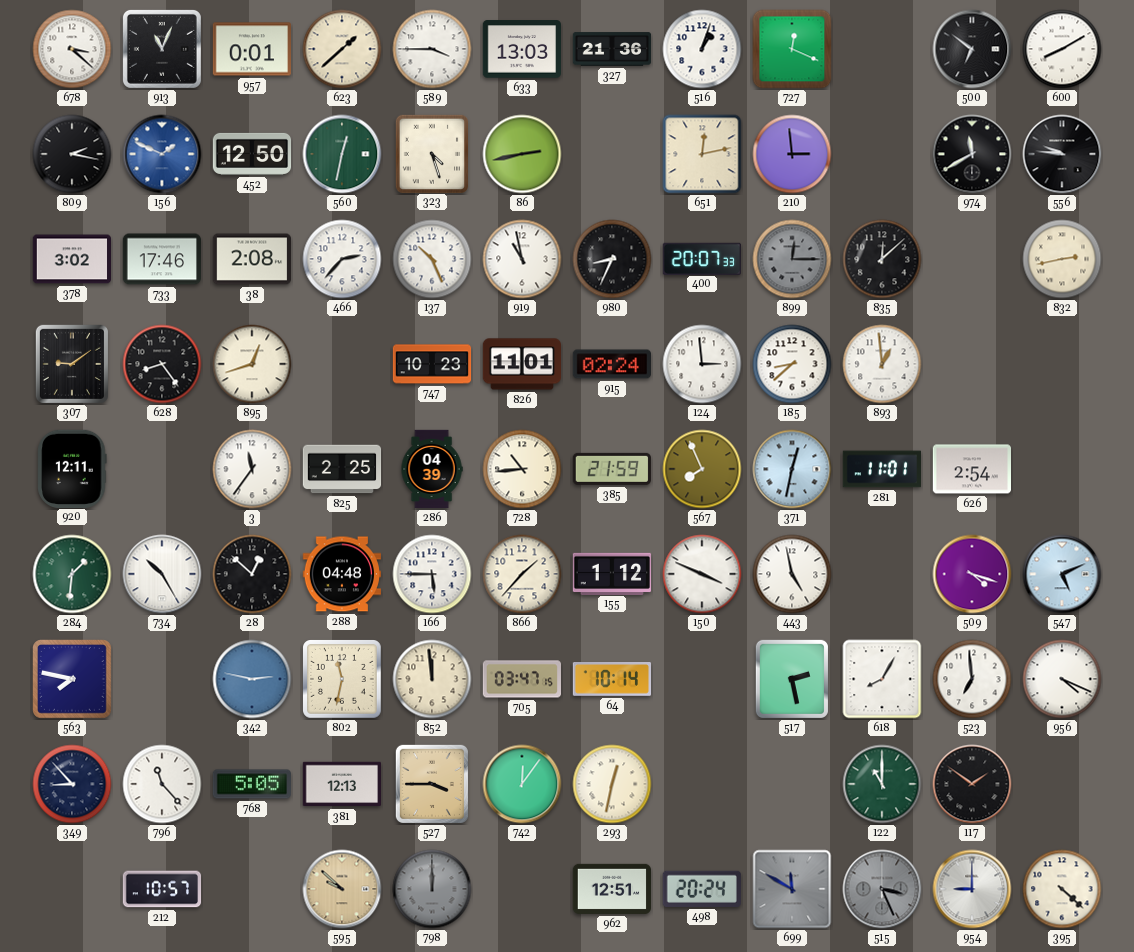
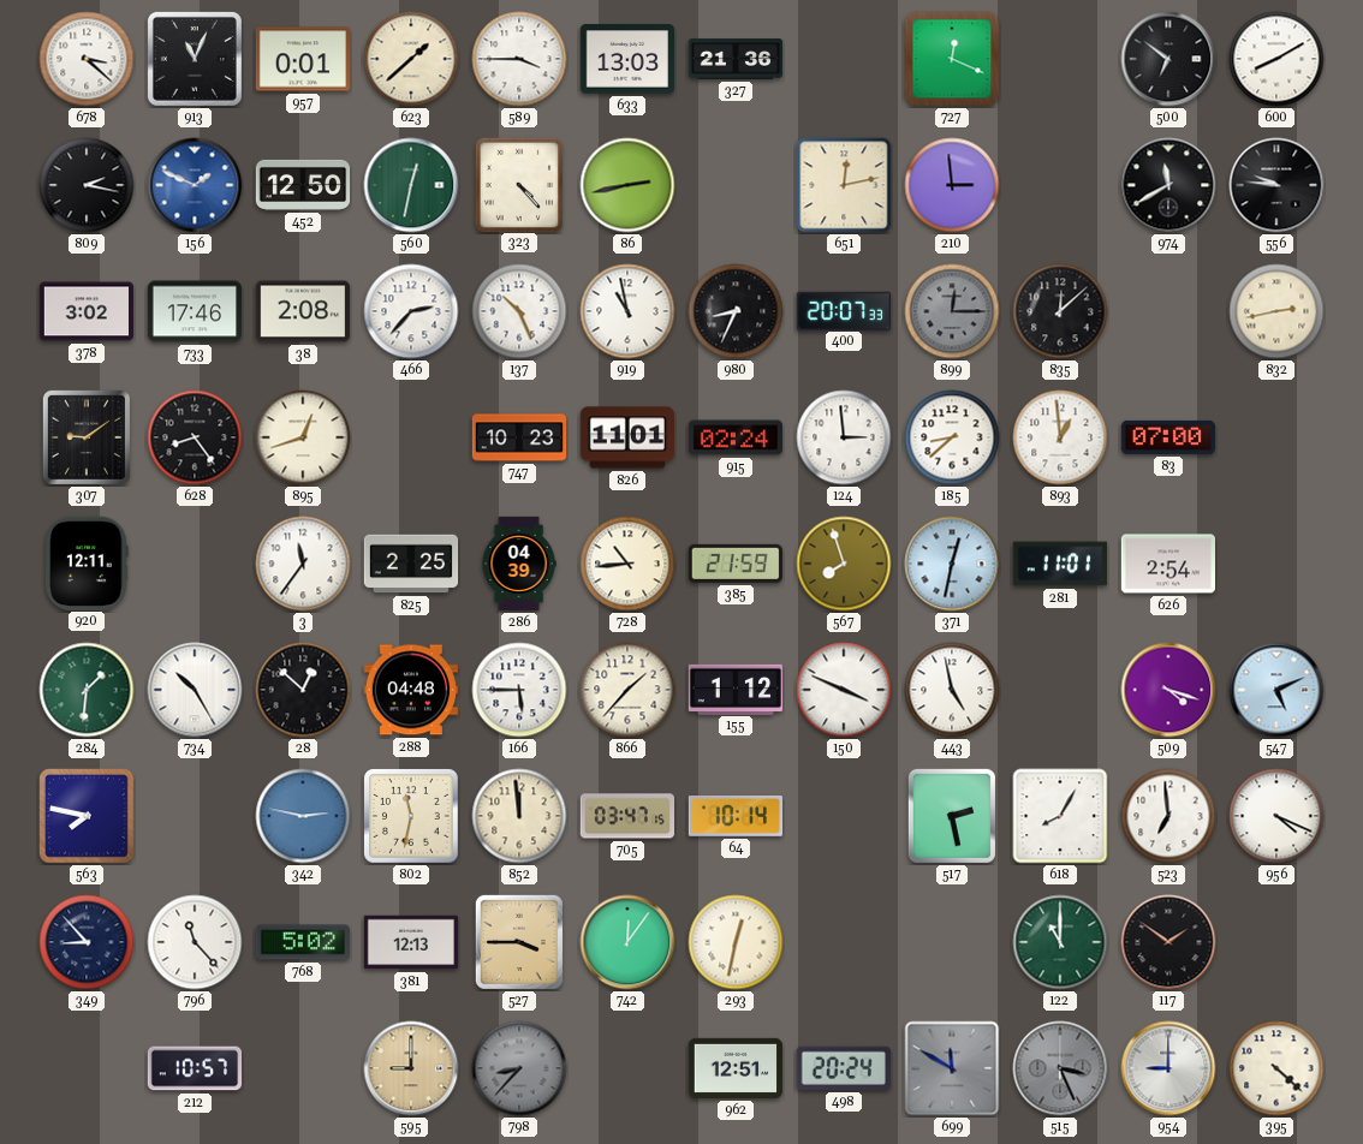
516: 1:03 -> none (702, 49)
323: 4:27 -> 4:23 (518, 184)
83: none -> 07:00 (1167, 437)
567: 7:56 -> 7:57 (844, 564)
768: 5:05 -> 5:02 (302, 942)
595: 9:52 -> 9:00 (411, 1068)
798: 12:00 -> 8:37 (519, 1068)
